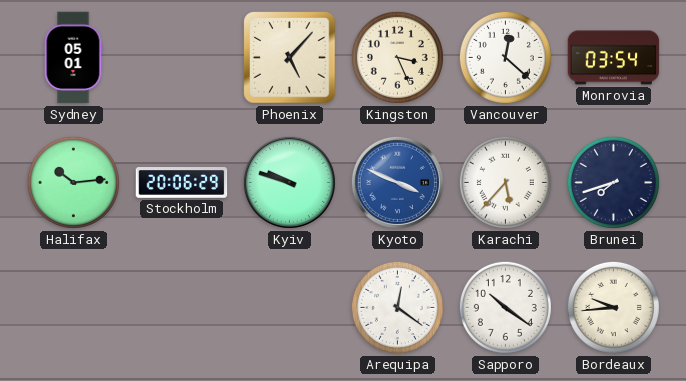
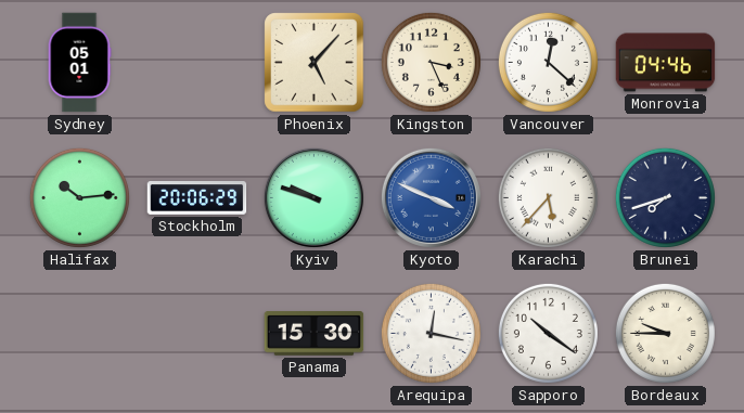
Monrovia: 03:54 -> 04:46 (666, 63)
Panama: none -> 15:30 (315, 334)
Arequipa: 12:21 -> 12:17 (431, 333)
Bordeaux: 9:44 -> 9:45 (665, 333)
